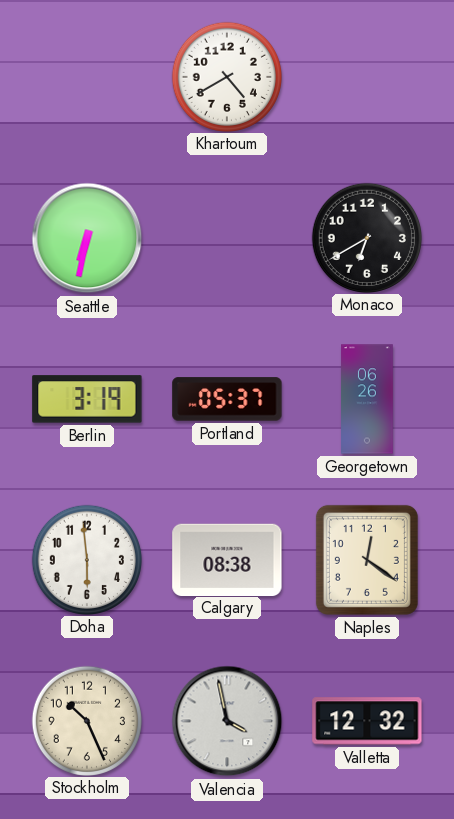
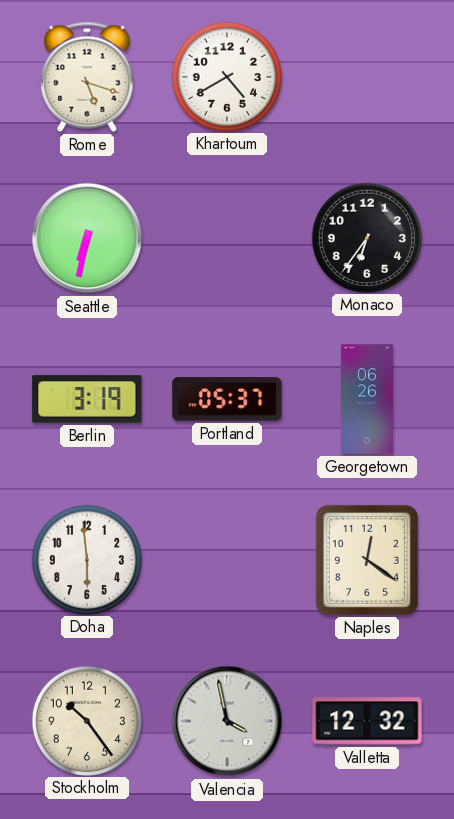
Rome: none -> 5:18 (87, 77)
Monaco: 6:40 -> 6:36 (366, 237)
Calgary: 08:38 -> none (227, 559)
Stockholm: 10:26 -> 10:24 (86, 720)
